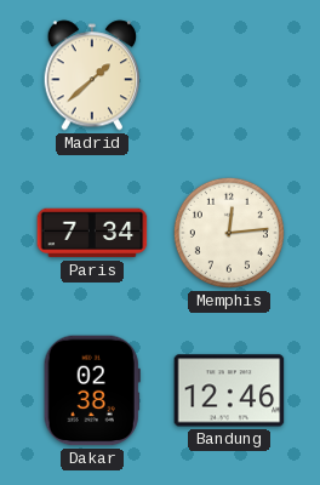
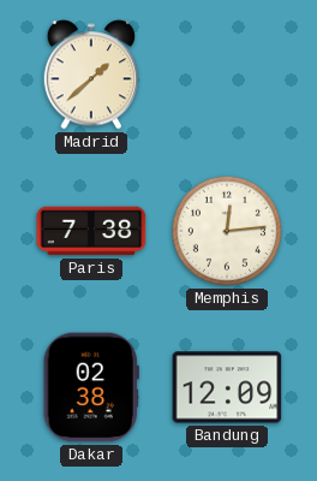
Paris: 7:34 -> 7:38 (91, 231)
Bandung: 12:46 -> 12:09 (227, 387)
